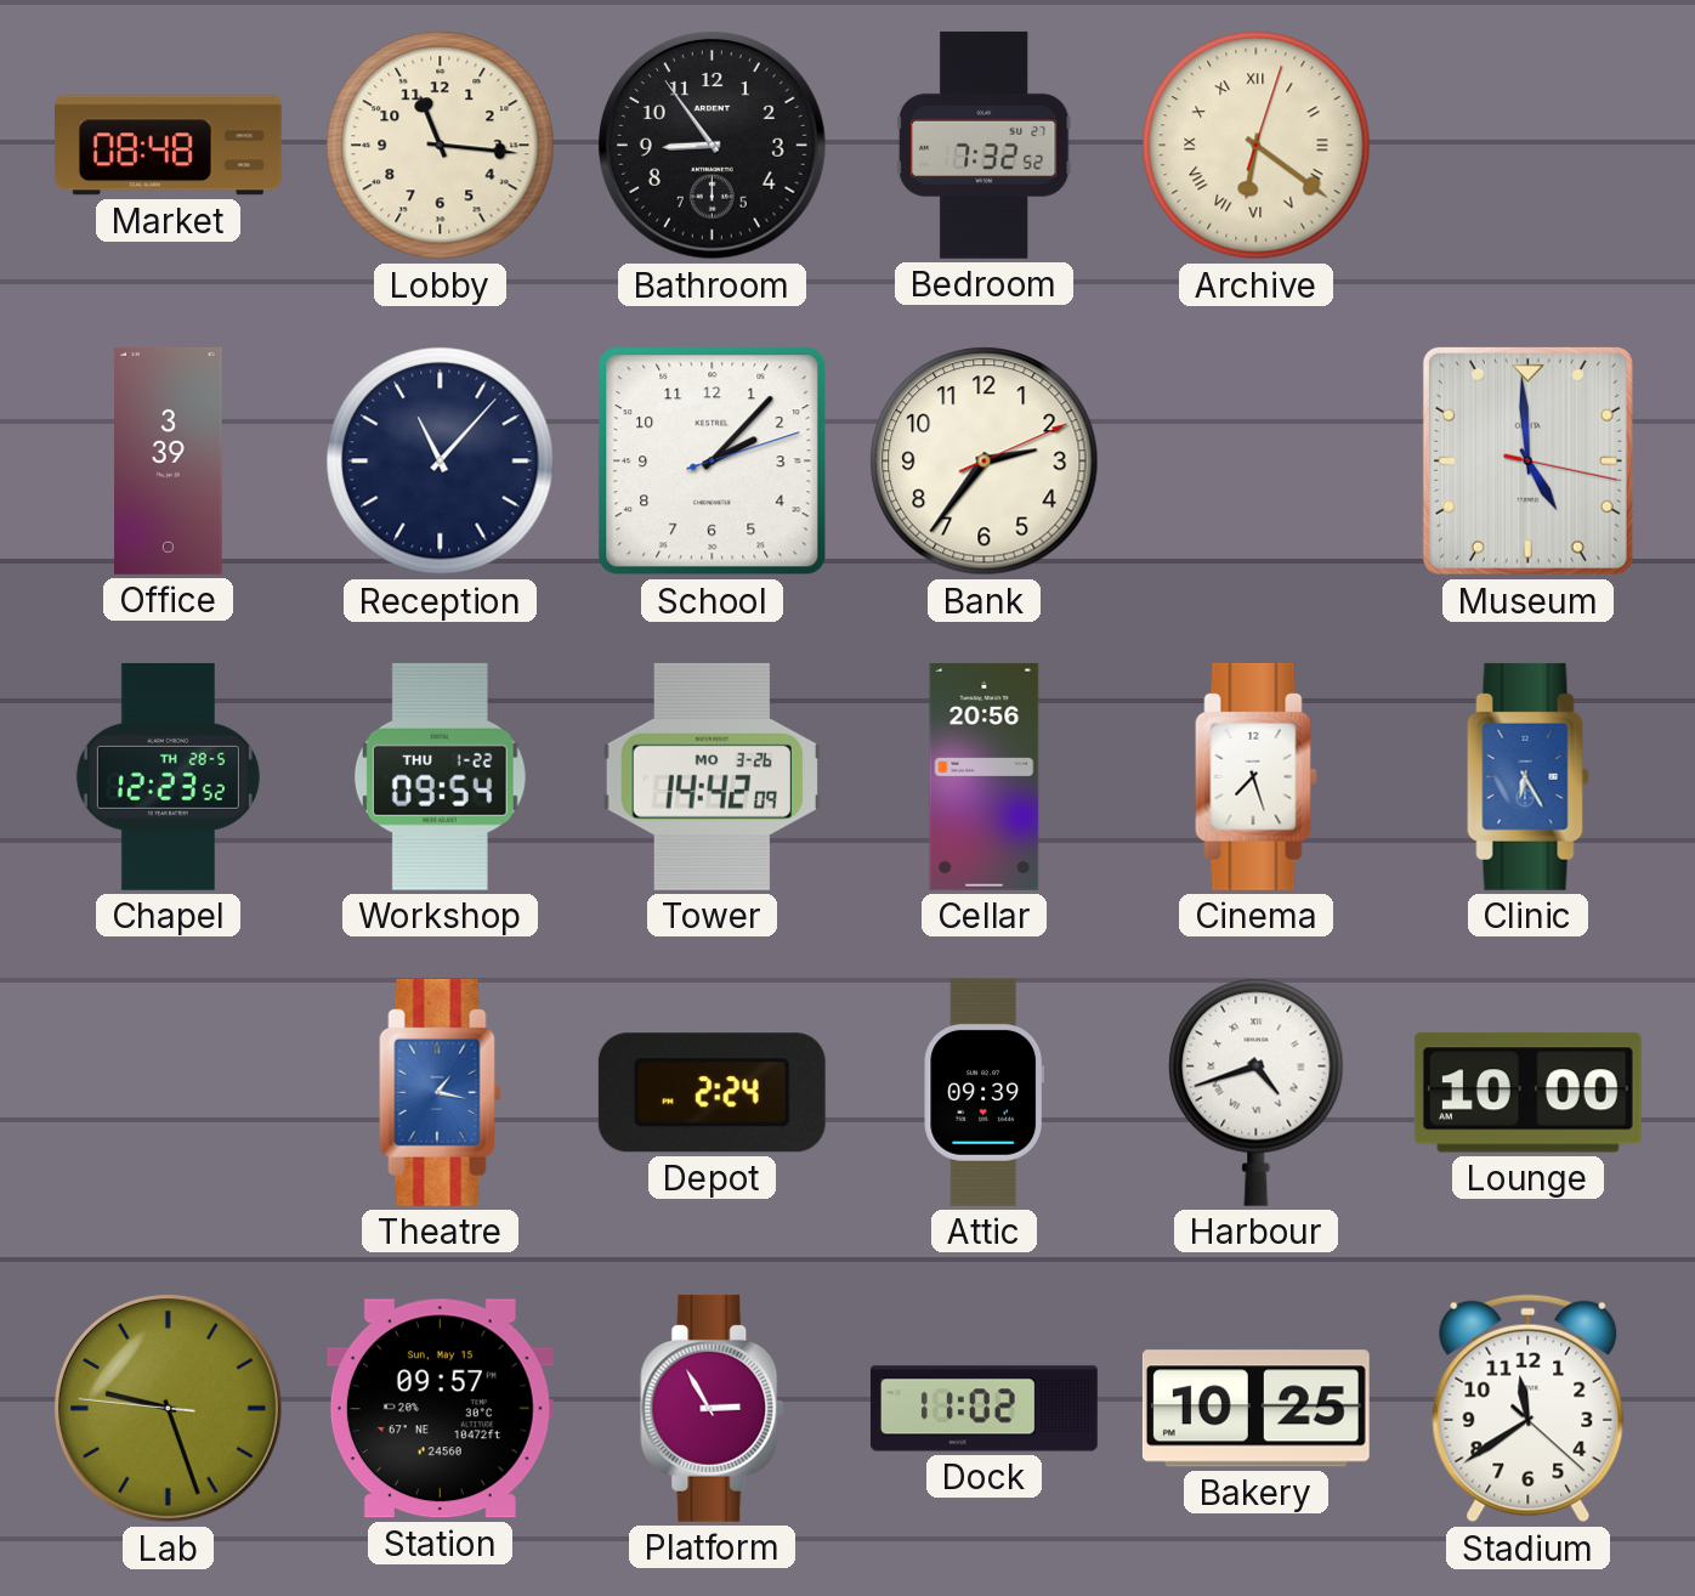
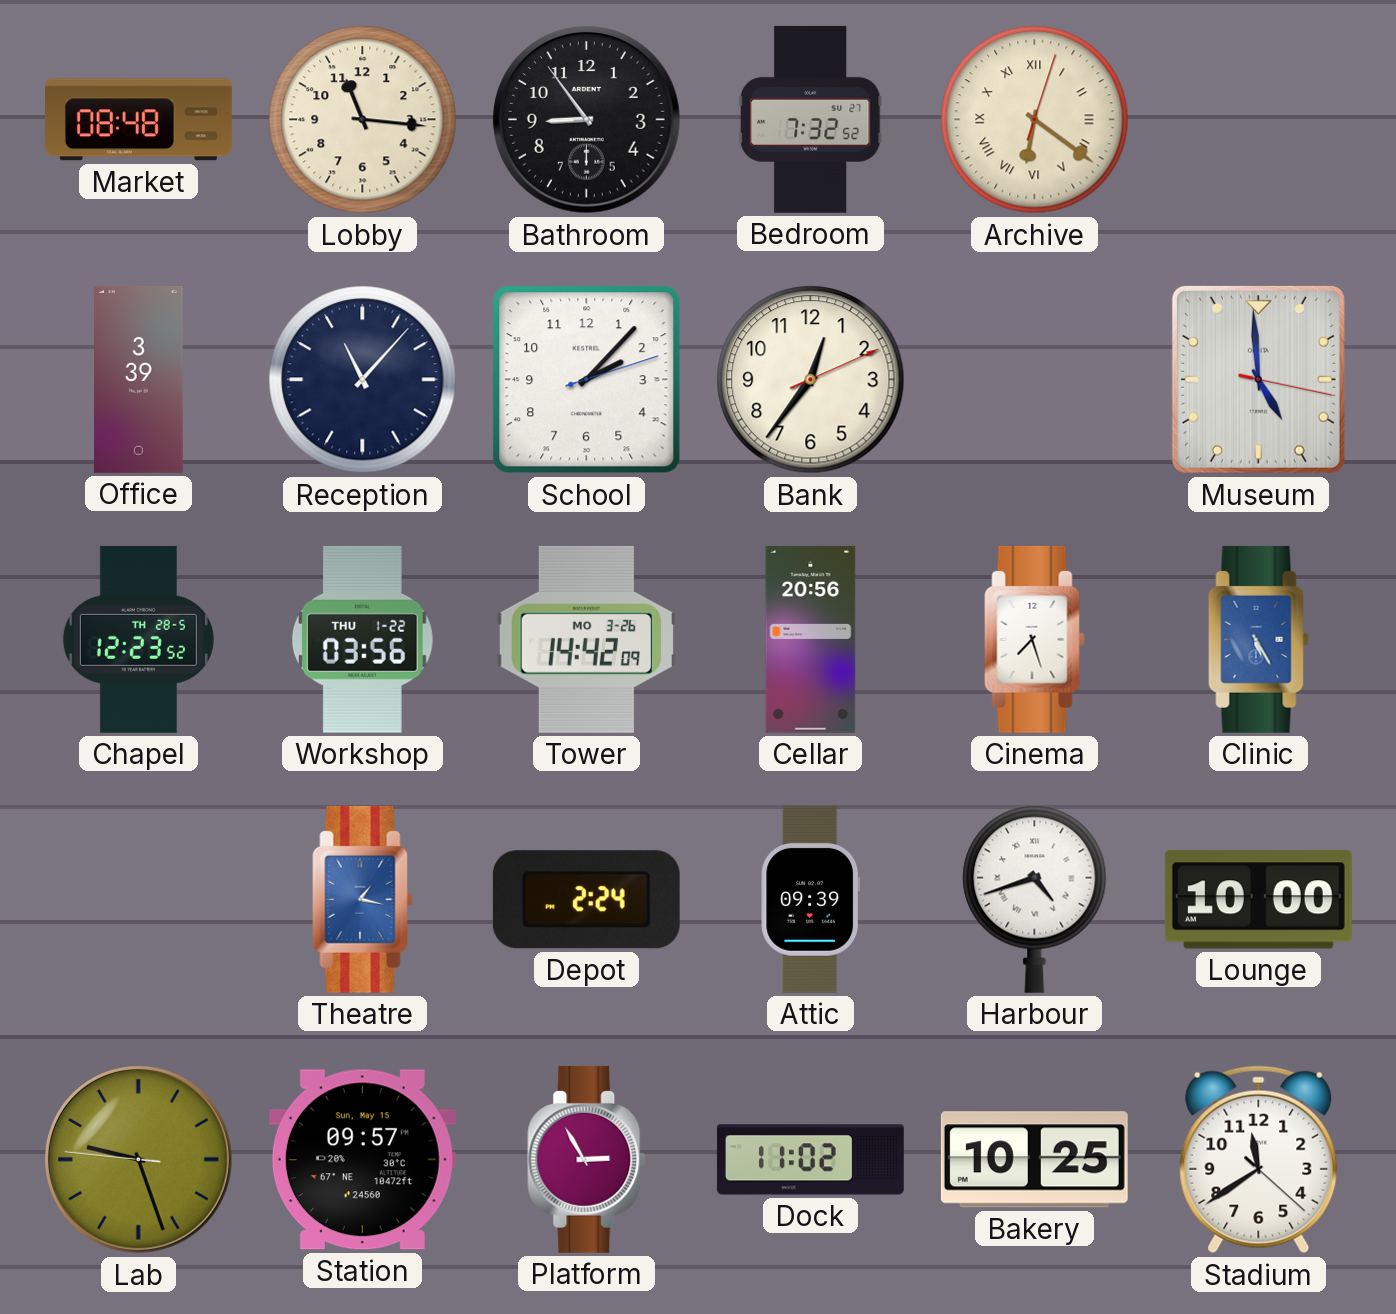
Bank: 2:36 -> 12:36 (811, 380)
Workshop: 09:54 -> 03:56 (362, 639)
Clinic: 6:25 -> 5:25 (1259, 639)
